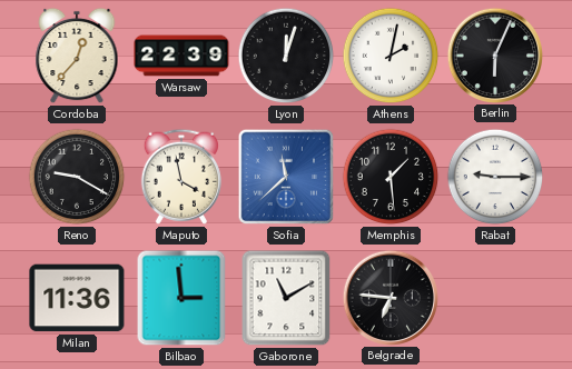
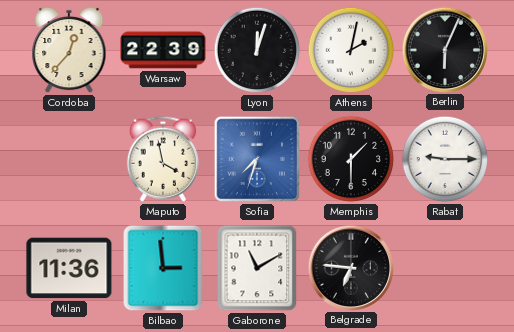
Reno: 9:20 -> none (77, 177)
Sofia: 11:38 -> 7:33 (257, 159)
Memphis: 1:29 -> 1:30 (351, 159)
